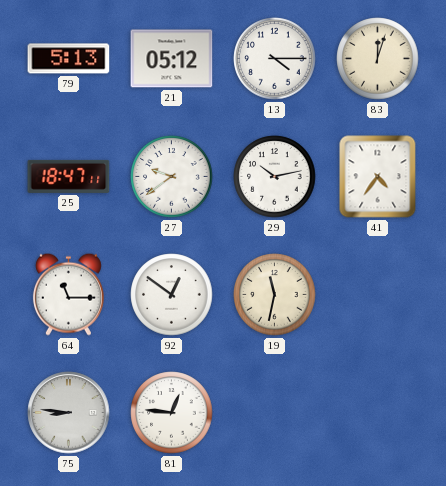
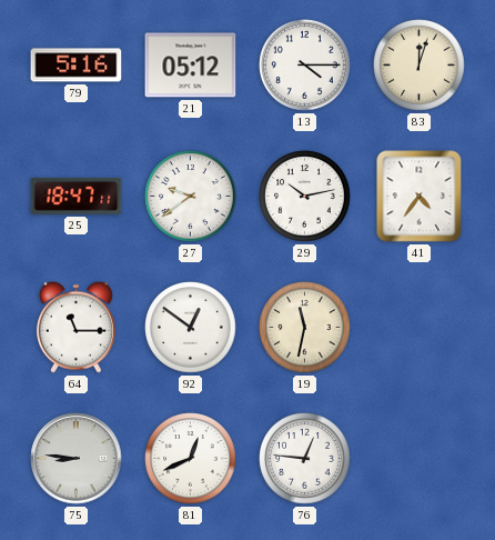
79: 5:13 -> 5:16 (77, 66)
81: 12:46 -> 12:41 (191, 459)
76: none -> 12:46 (305, 459)
